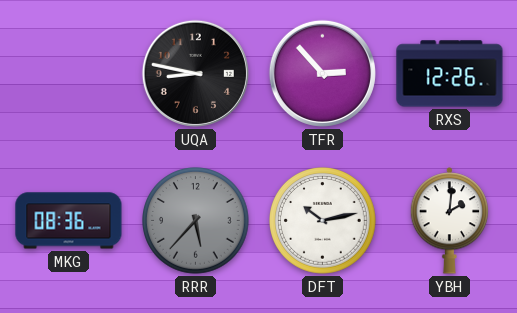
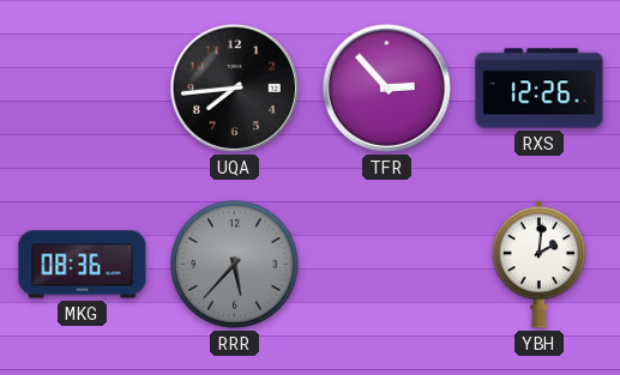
UQA: 8:47 -> 7:44 (234, 87)
DFT: 10:13 -> none (323, 221)
